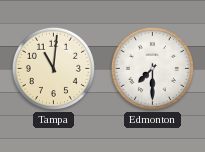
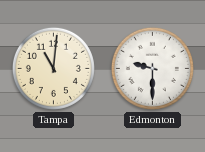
Edmonton: 7:30 -> 9:30 (152, 68)
